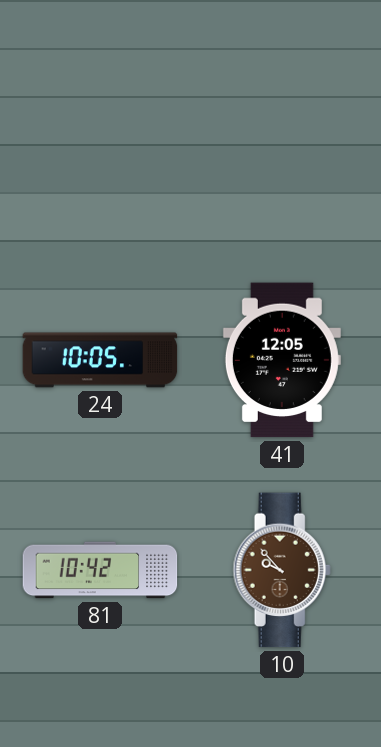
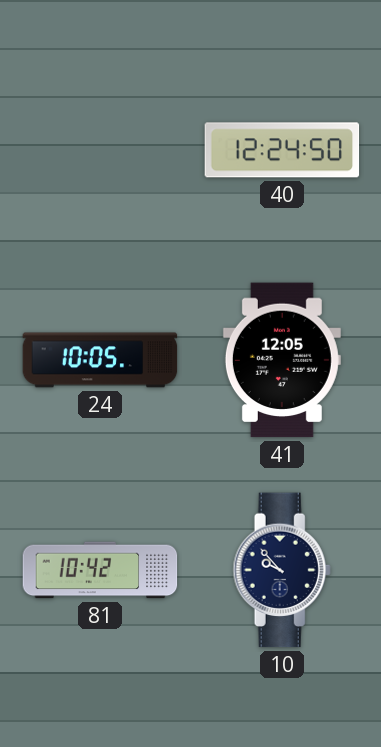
40: none -> 12:24 (282, 150)
10 dial: brown -> navy (282, 570)
